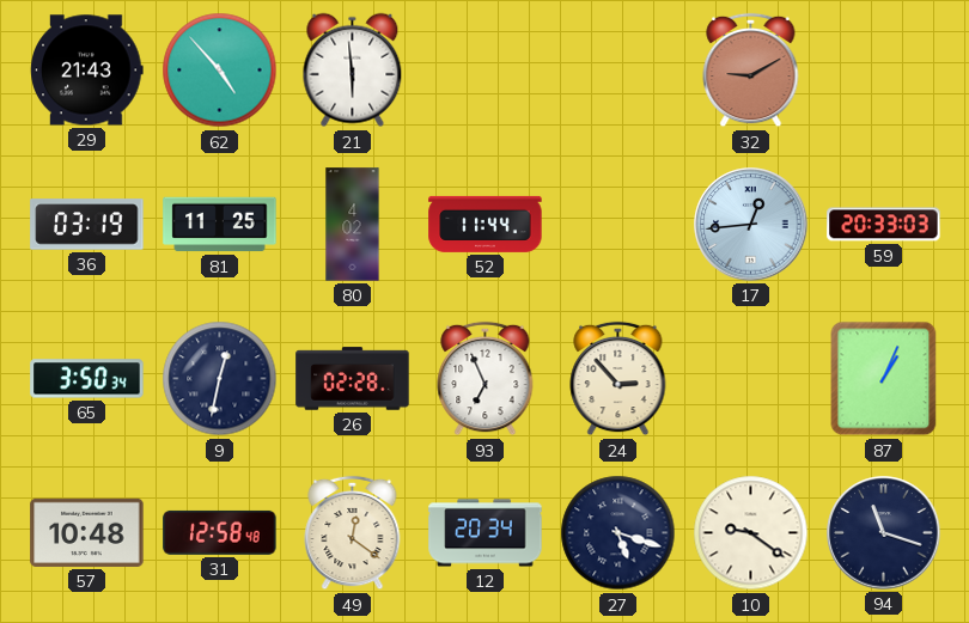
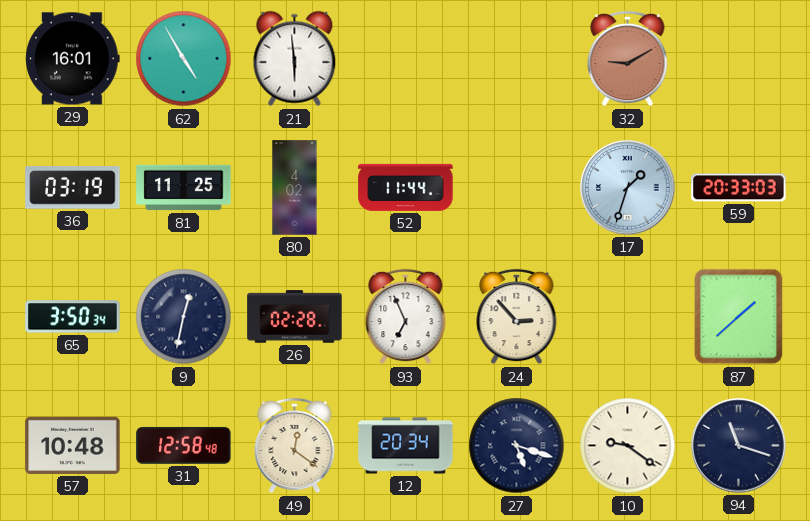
29: 21:43 -> 16:01 (73, 59)
62: 4:53 -> 4:55 (184, 59)
17: 12:44 -> 1:33 (628, 188)
87: 1:04 -> 1:38 (739, 317)
